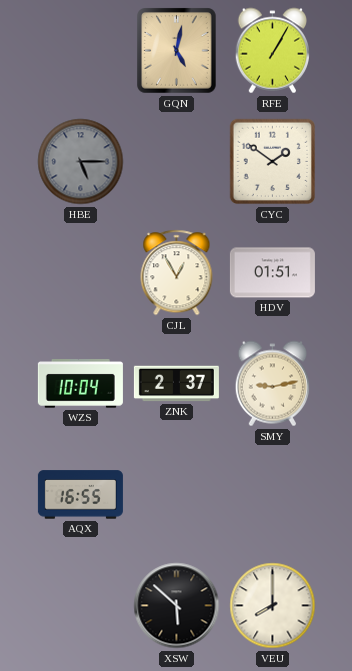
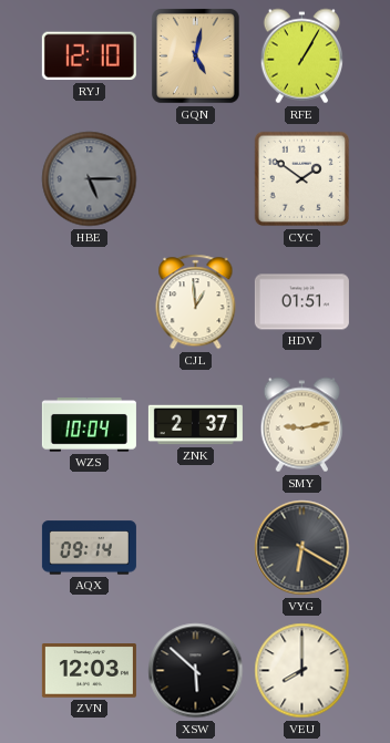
RYJ: none -> 12:10 (89, 56)
CJL: 12:55 -> 12:59 (196, 302)
AQX: 16:55 -> 09:14 (89, 548)
VYG: none -> 6:20 (302, 548)
ZVN: none -> 12:03 (89, 671)
